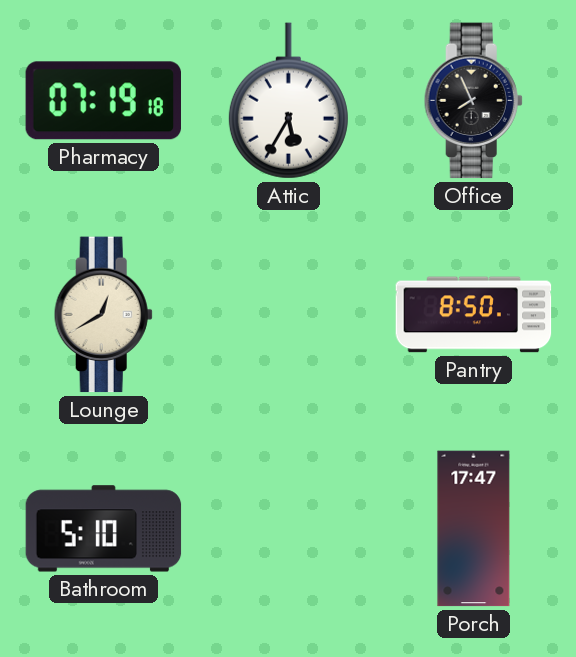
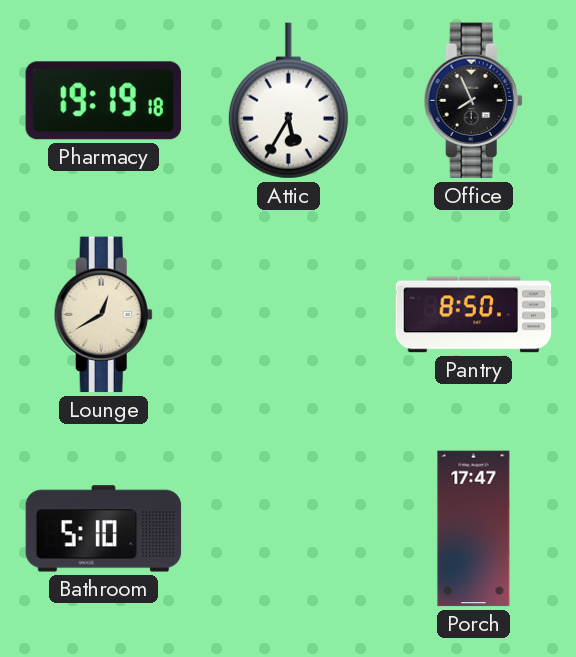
Pharmacy: 07:19 -> 19:19 (103, 101)
